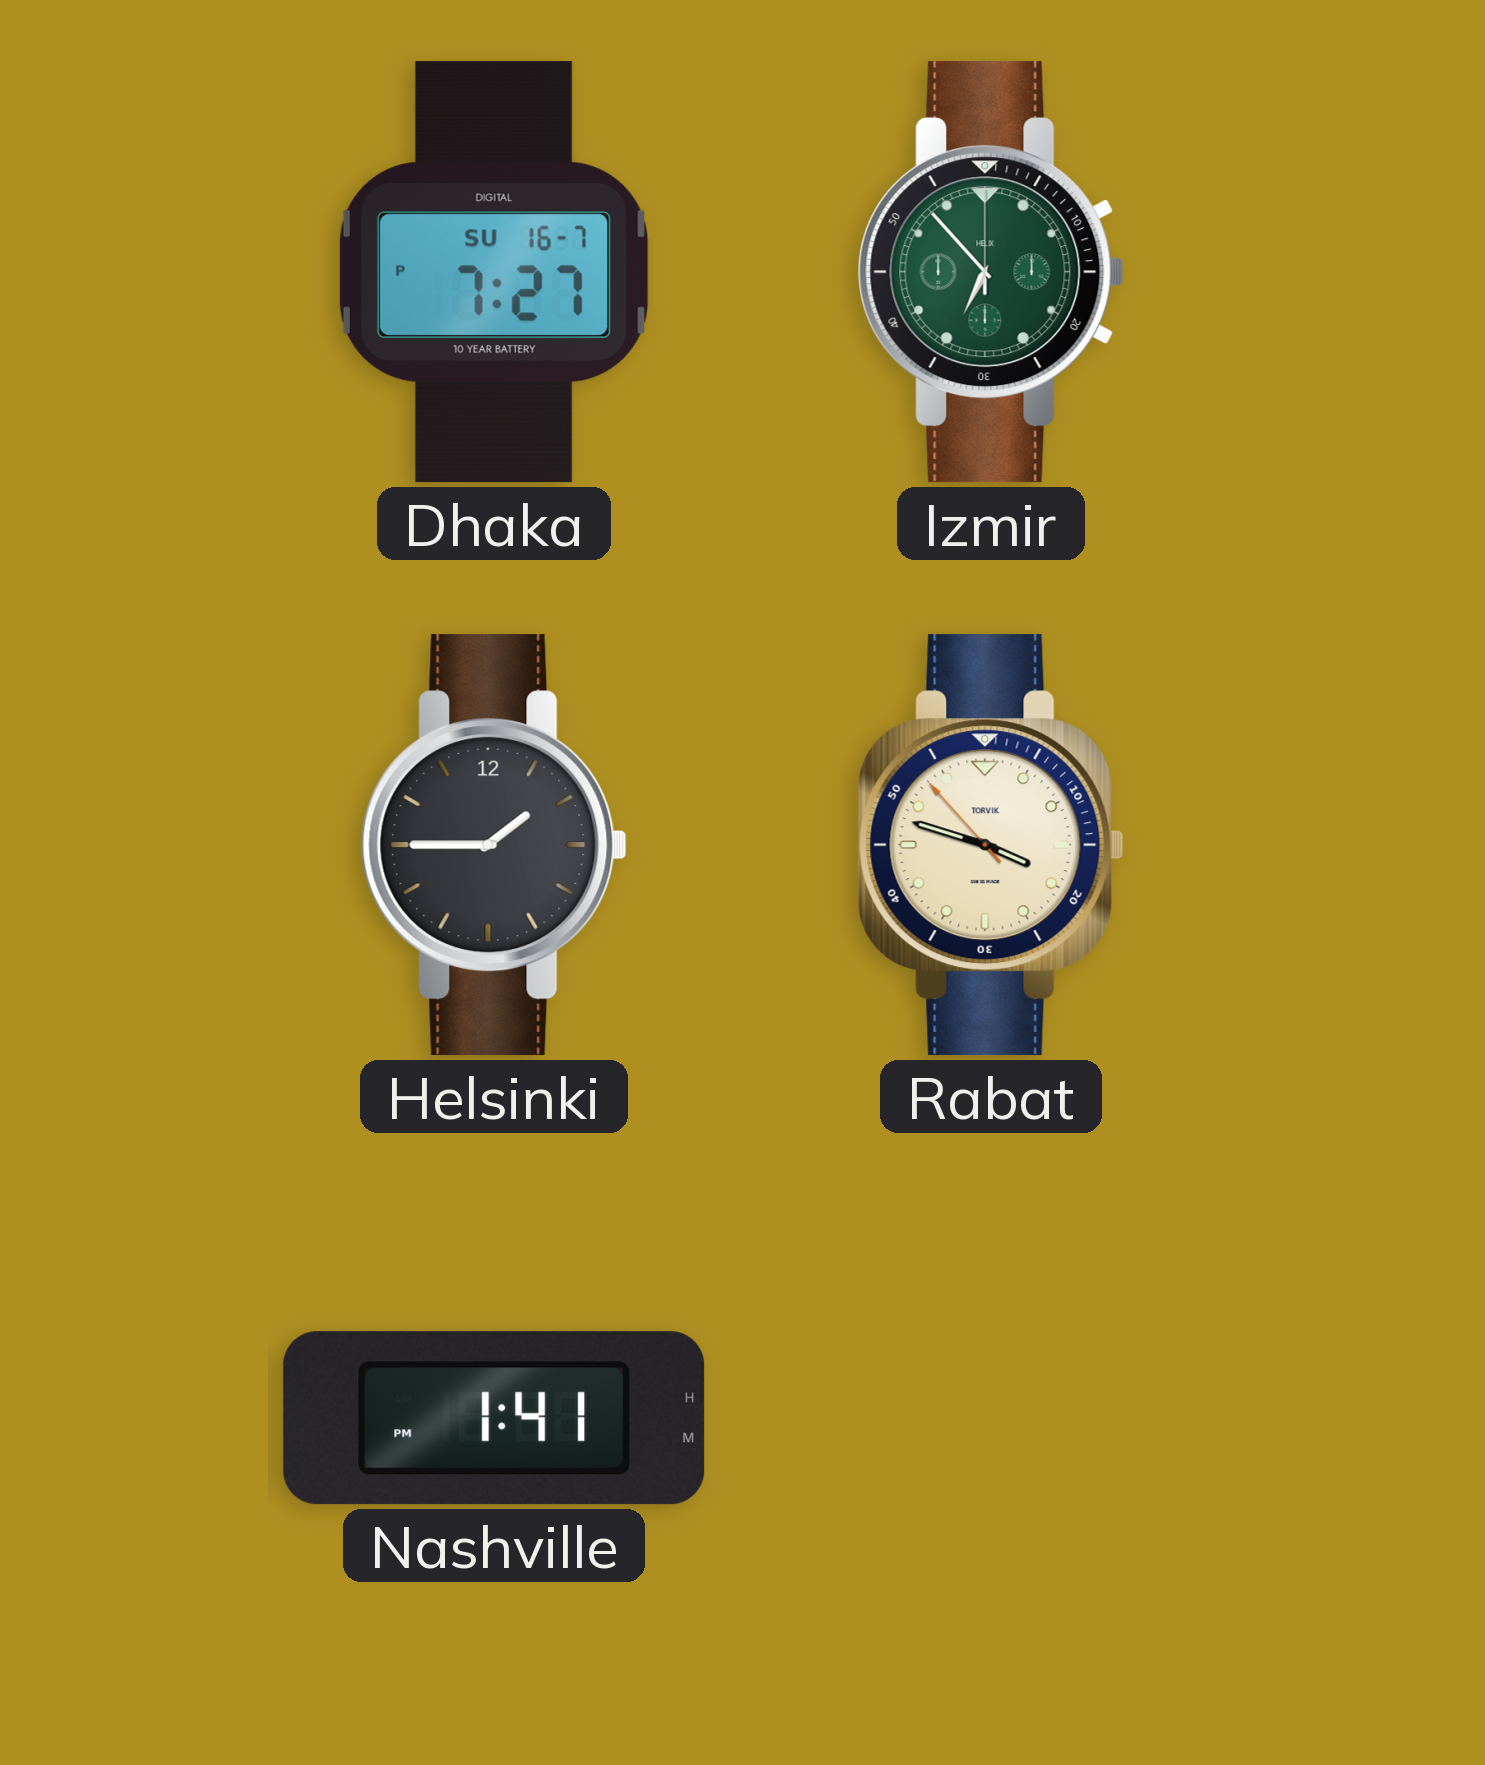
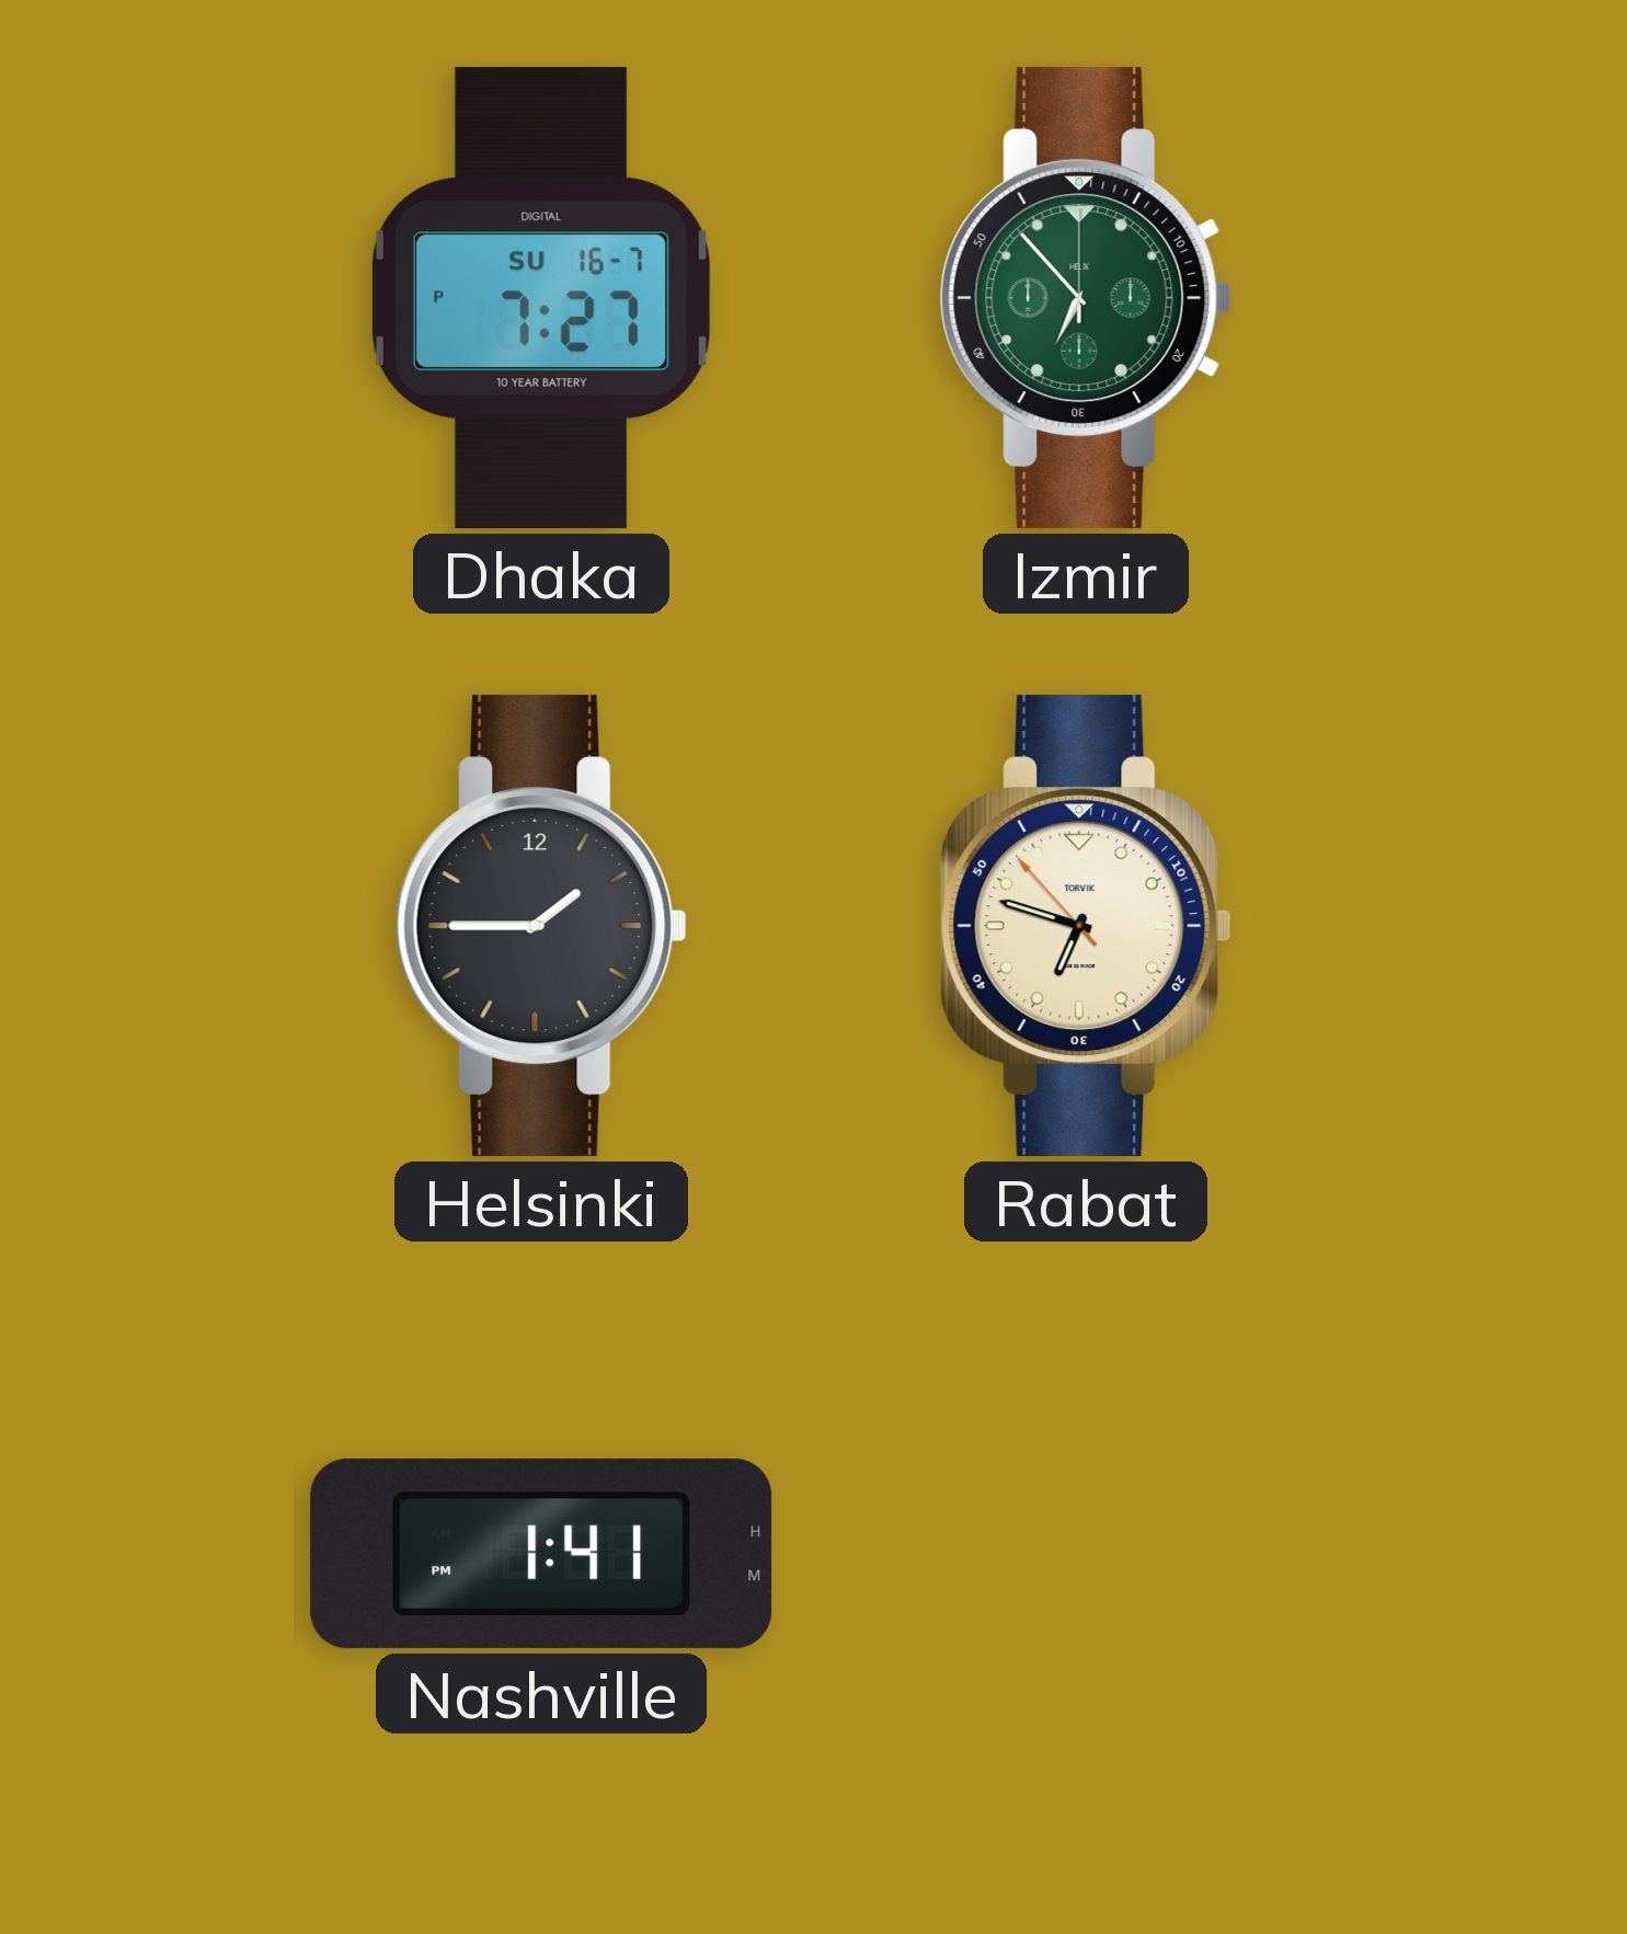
Rabat: 3:47 -> 6:47 (1086, 926)
